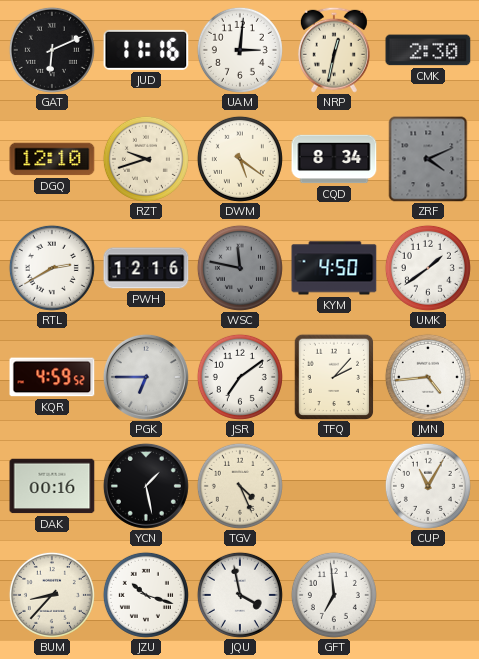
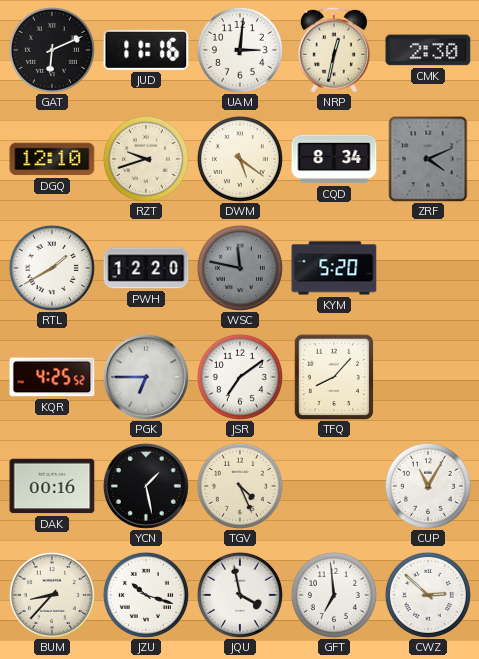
RTL: 2:40 -> 1:40 (52, 268)
PWH: 12:16 -> 12:20 (146, 268)
KYM: 4:50 -> 5:20 (334, 268)
UMK: 1:39 -> none (428, 268)
KQR: 4:59 -> 4:25 (52, 377)
TFQ: 2:07 -> 8:07 (333, 376)
JMN: 4:44 -> none (428, 377)
CWZ: none -> 2:52 (428, 595)
